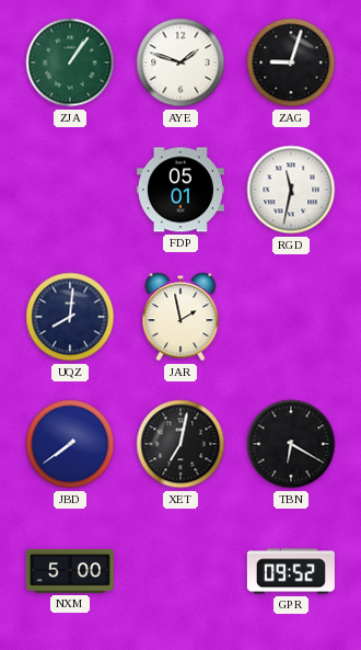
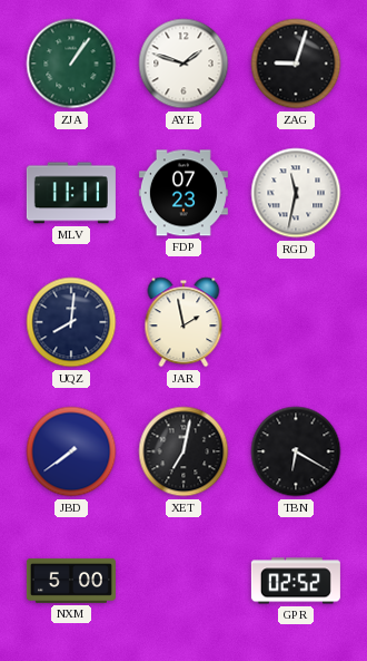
MLV: none -> 11:11 (71, 193)
FDP: 05:01 -> 07:23 (183, 193)
GPR: 09:52 -> 02:52 (296, 581)
